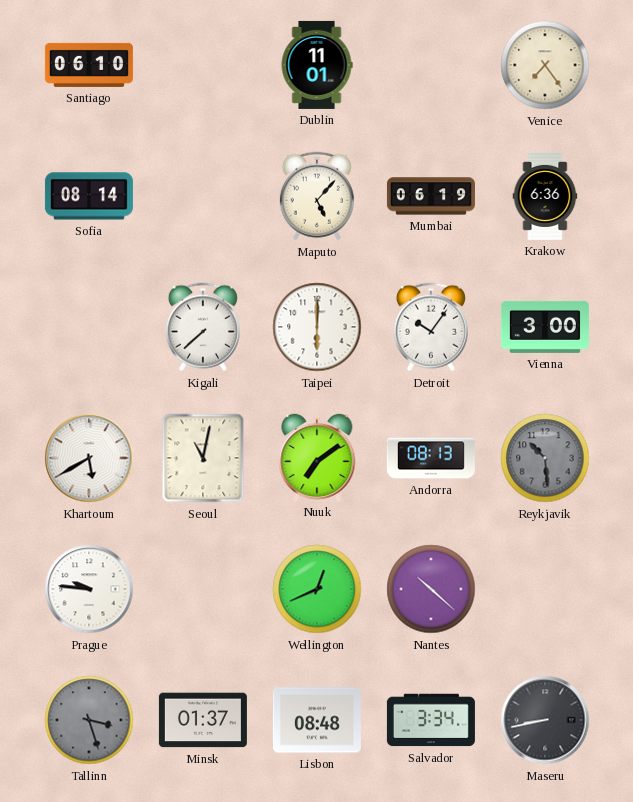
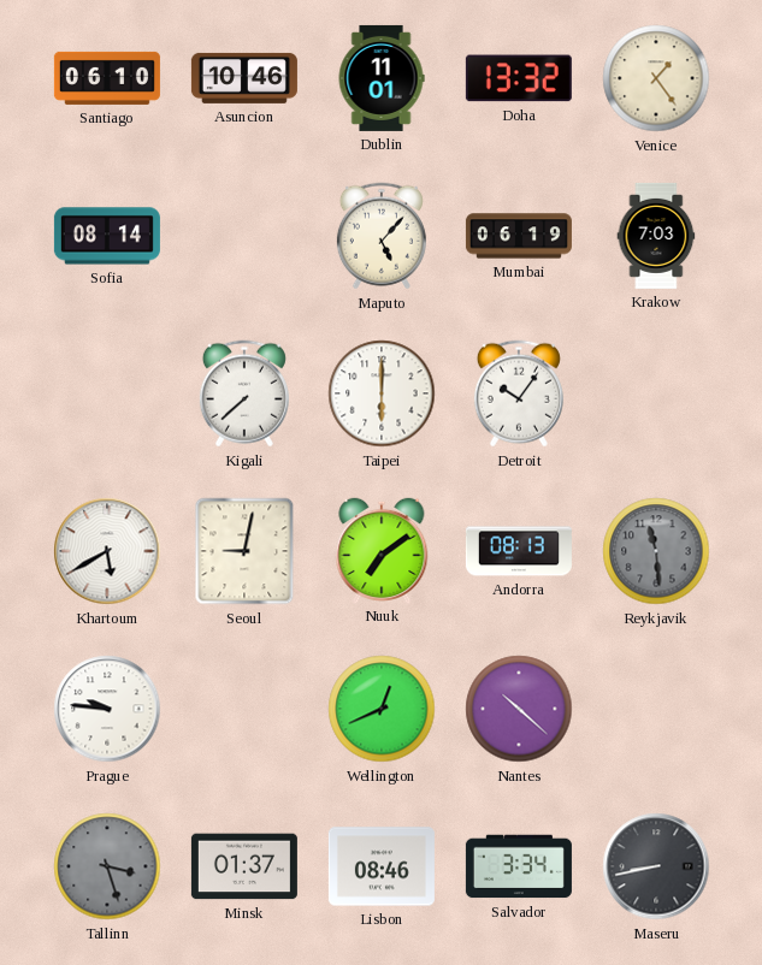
Asuncion: none -> 10:46 (244, 78)
Doha: none -> 13:32 (519, 78)
Venice: 7:24 -> 1:24 (656, 78)
Krakow: 6:36 -> 7:03 (656, 236)
Vienna: 3:00 -> none (545, 327)
Seoul: 11:02 -> 9:02 (244, 551)
Reykjavik: 10:29 -> 11:29 (656, 551)
Lisbon: 08:48 -> 08:46 (382, 866)
